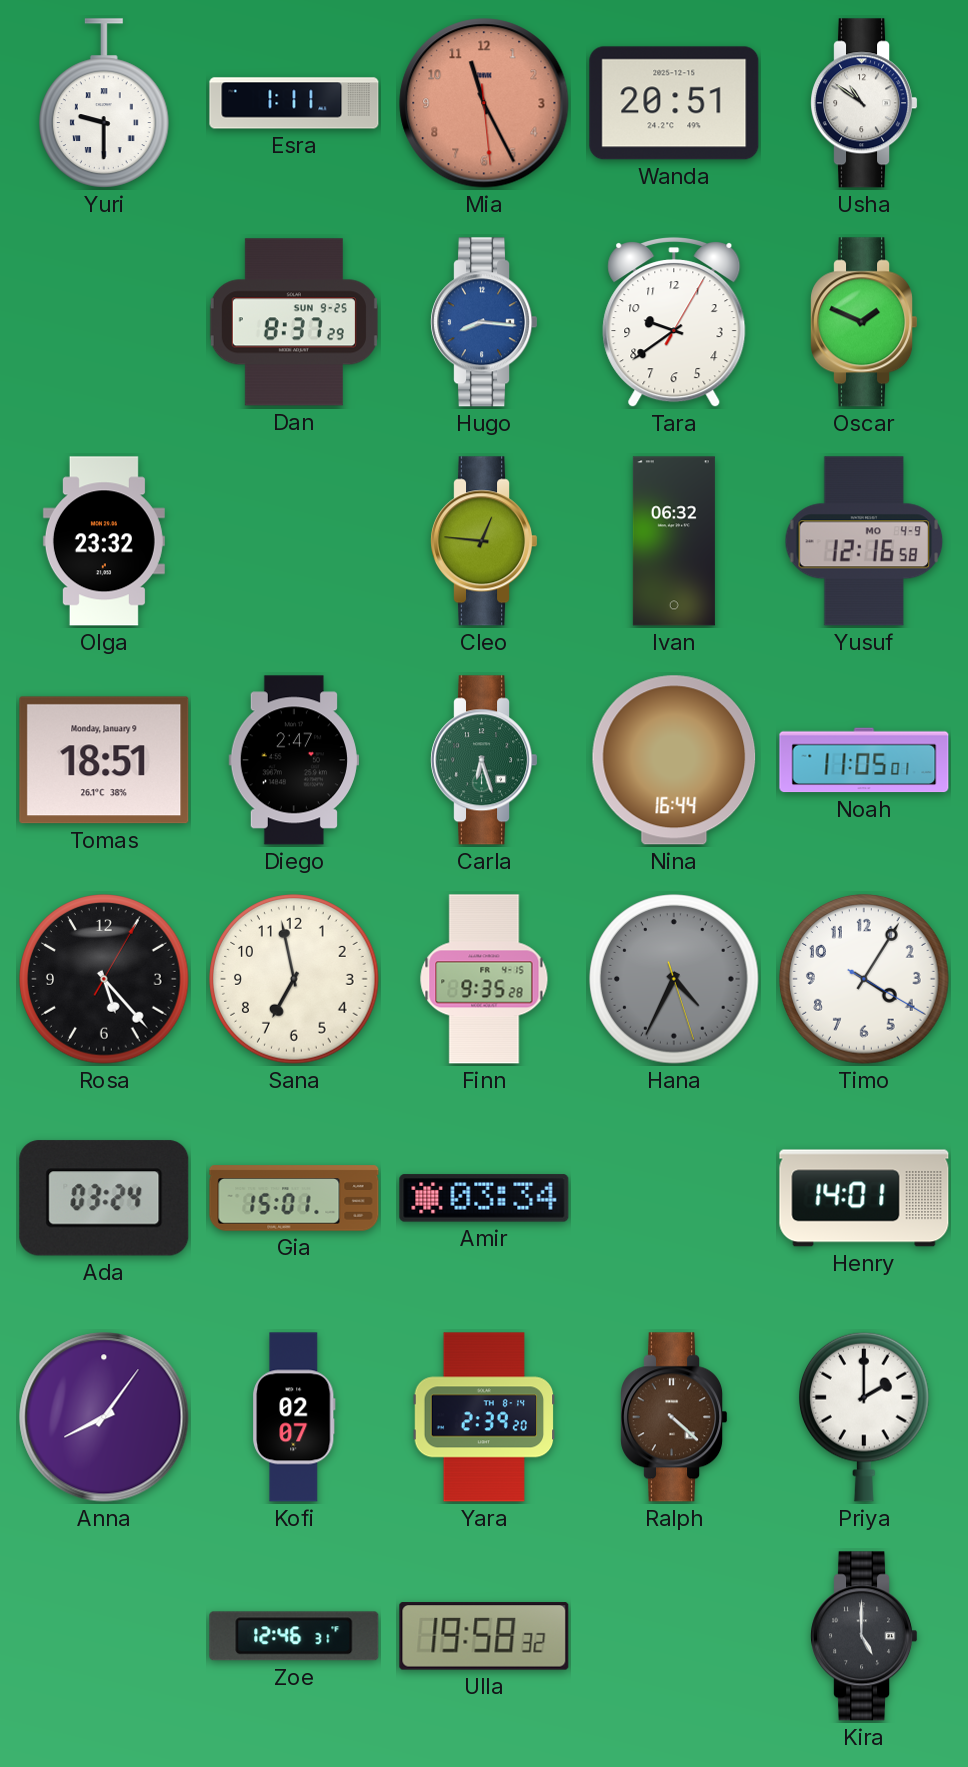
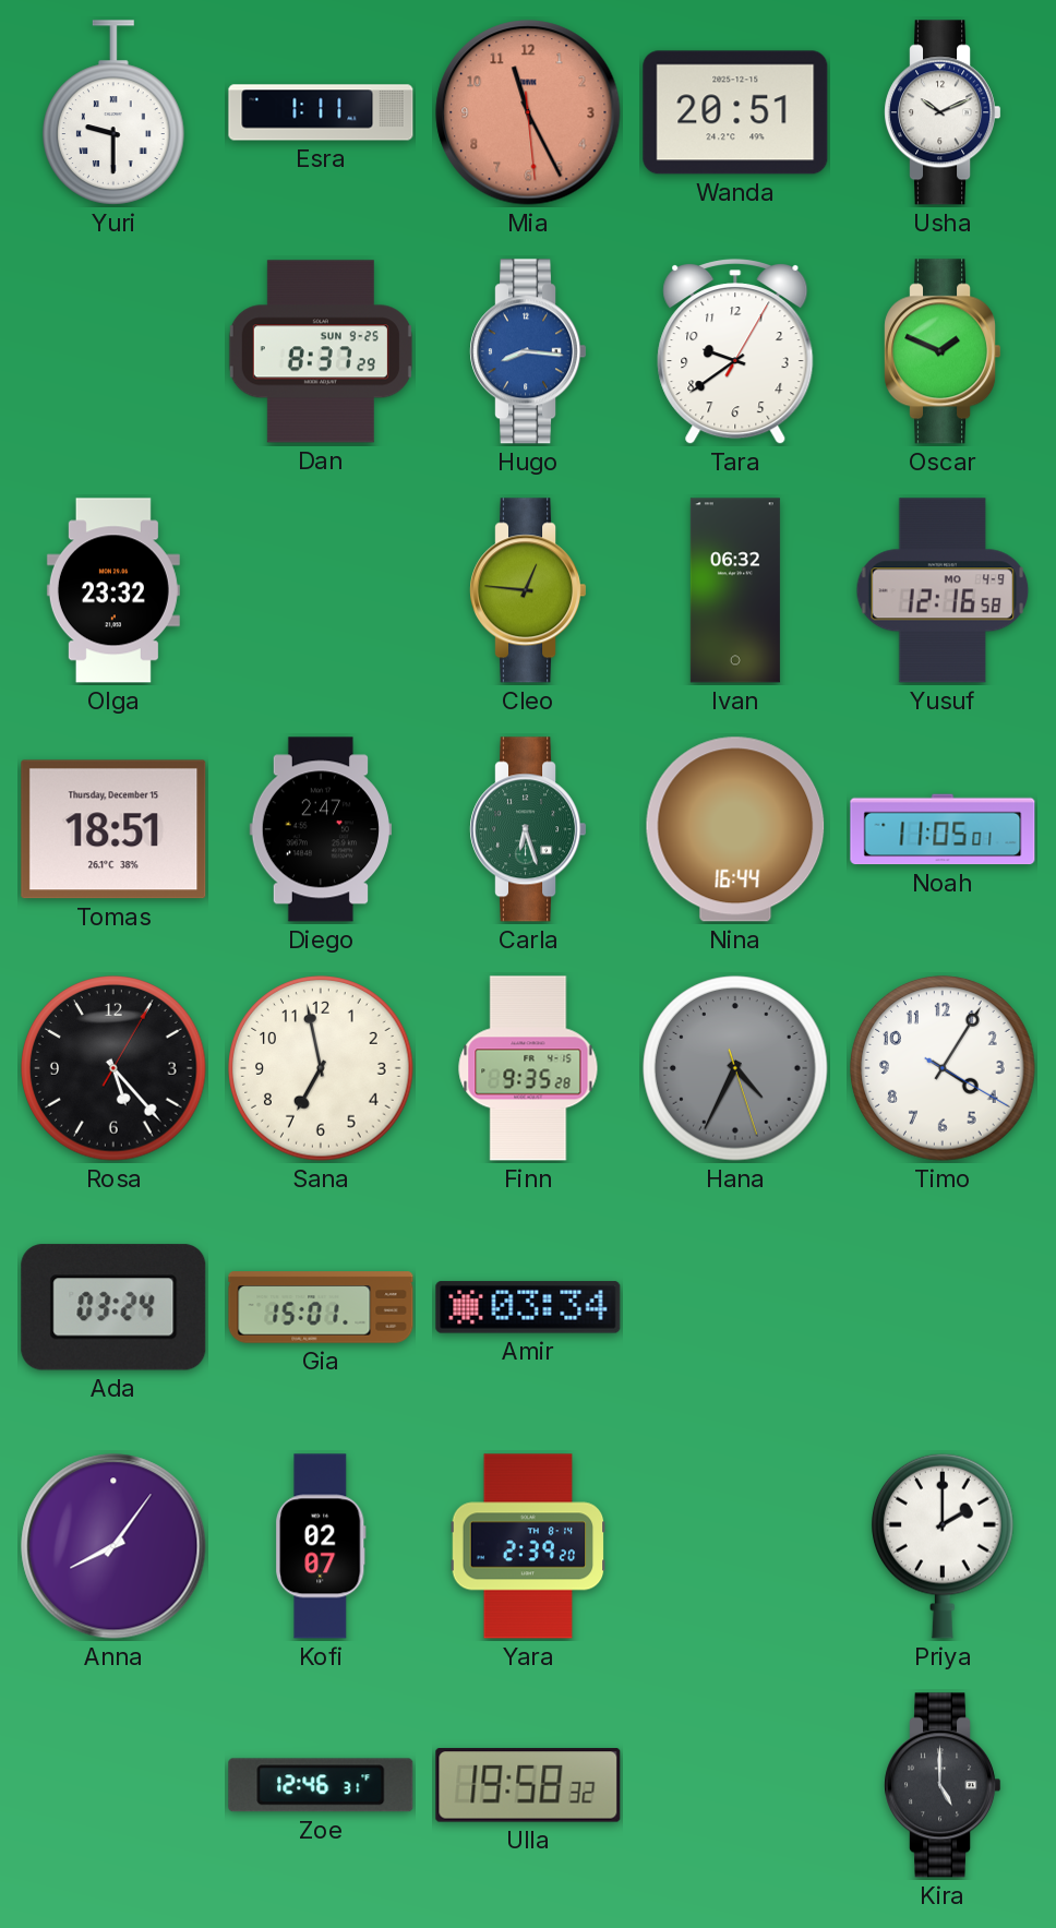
Usha: 10:51 -> 10:11 (943, 112)
Tomas date: Monday, January 9 -> Thursday, December 15 (113, 829)
Henry: 14:01 -> none (864, 1198)
Ralph: 4:22 -> none (674, 1417)
